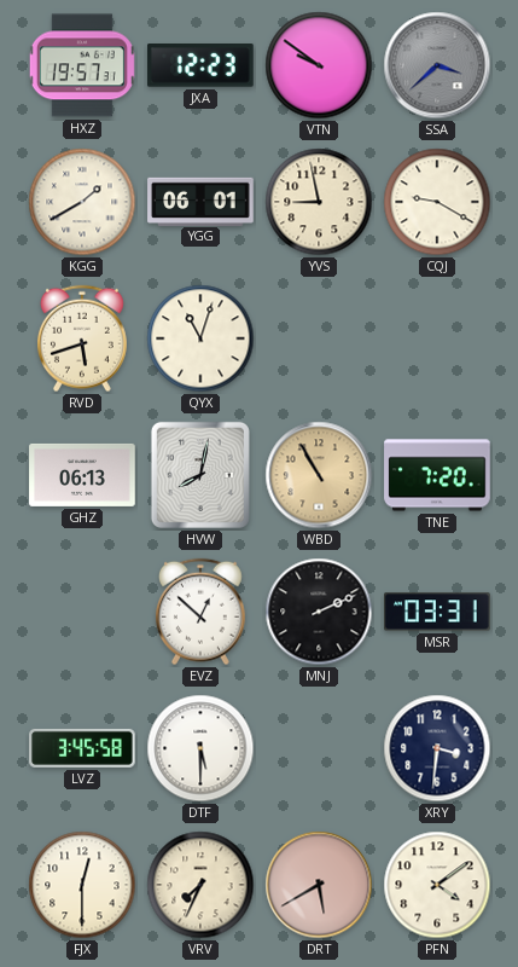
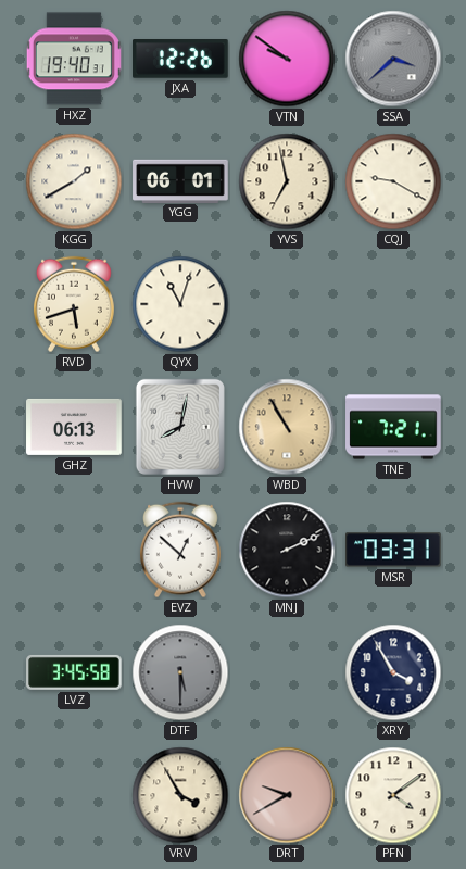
HXZ: 19:57 -> 19:40 (74, 59)
JXA: 12:23 -> 12:26 (181, 59)
YVS: 8:58 -> 6:58 (287, 181)
TNE: 7:20 -> 7:21 (393, 427)
DTF dial: white -> grey (180, 672)
XRY: 3:31 -> 3:55 (393, 672)
FJX: 12:30 -> none (82, 885)
VRV: 7:34 -> 3:55 (180, 795)
DRT: 5:40 -> 9:40 (287, 795)
